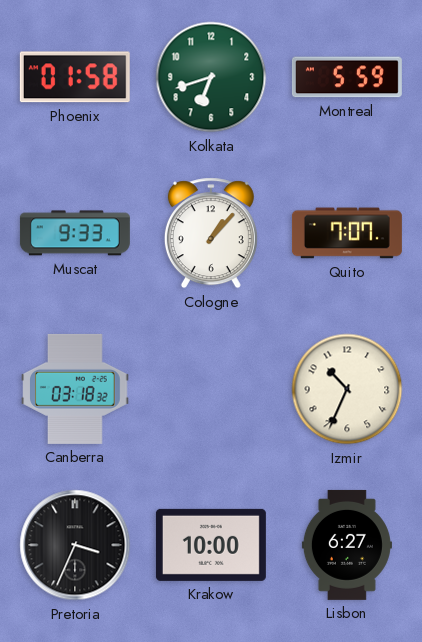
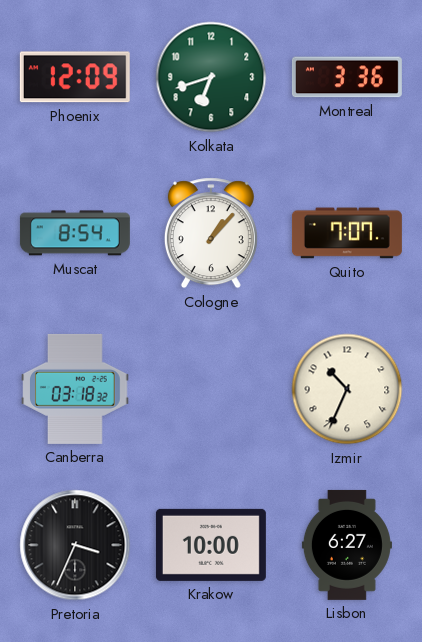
Phoenix: 01:58 -> 12:09 (75, 77)
Montreal: 5:59 -> 3:36 (347, 77)
Muscat: 9:33 -> 8:54 (75, 233)
